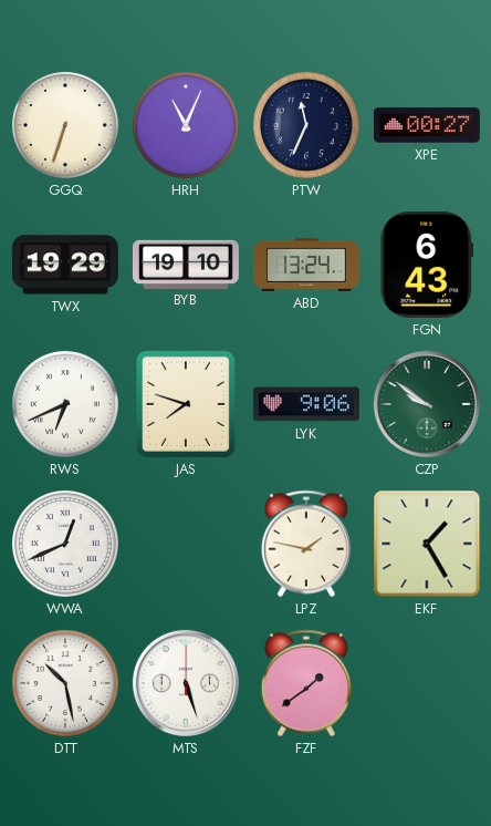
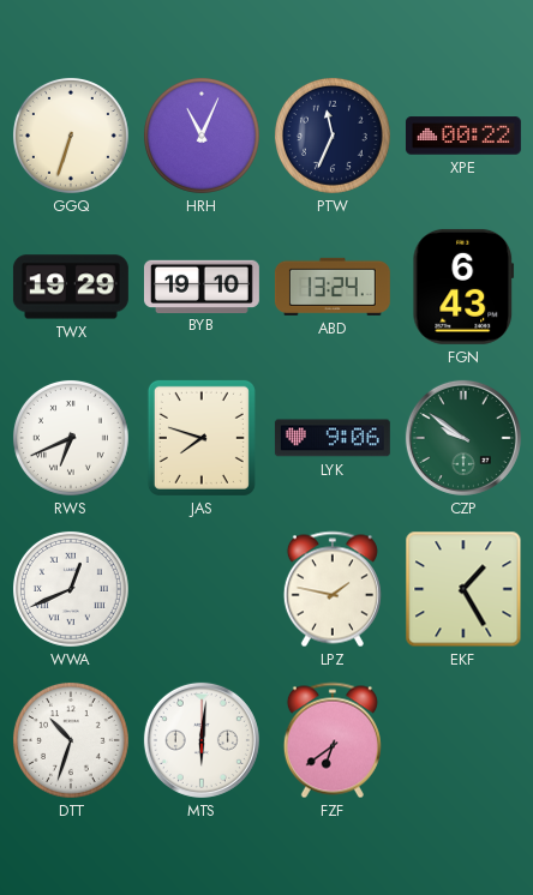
XPE: 00:27 -> 00:22 (463, 136)
DTT: 10:28 -> 10:33 (71, 740)
MTS: 5:27 -> 6:01 (202, 740)
FZF: 1:39 -> 6:39 (333, 740)
